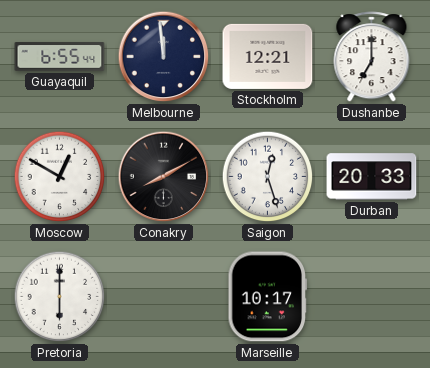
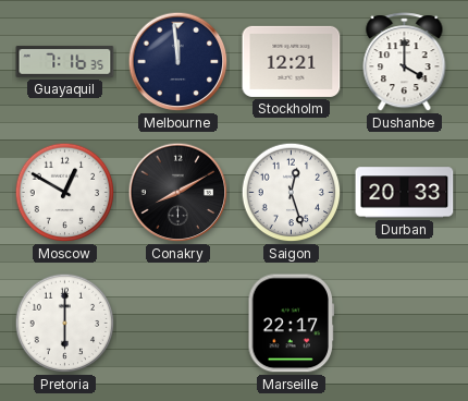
Guayaquil: 6:55 -> 7:16 (65, 62)
Dushanbe: 7:00 -> 4:00 (405, 62)
Marseille: 10:17 -> 22:17 (292, 324)
